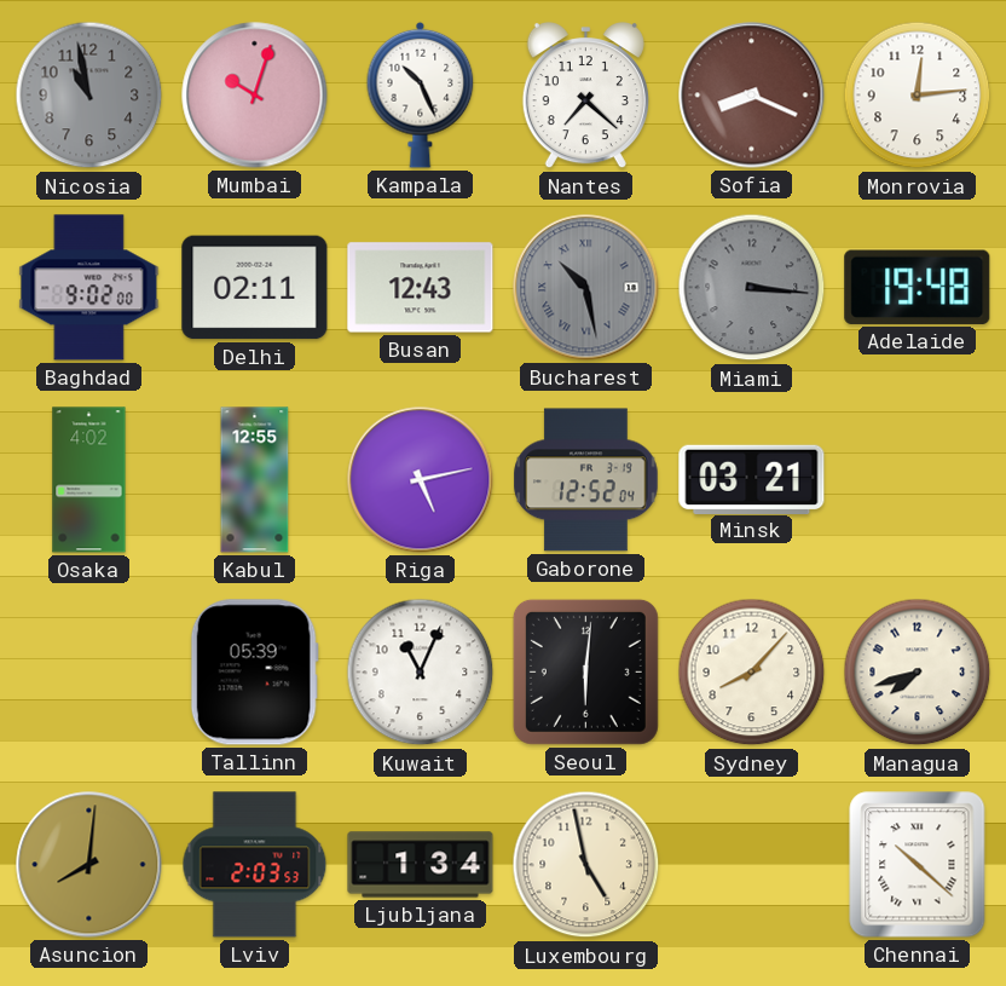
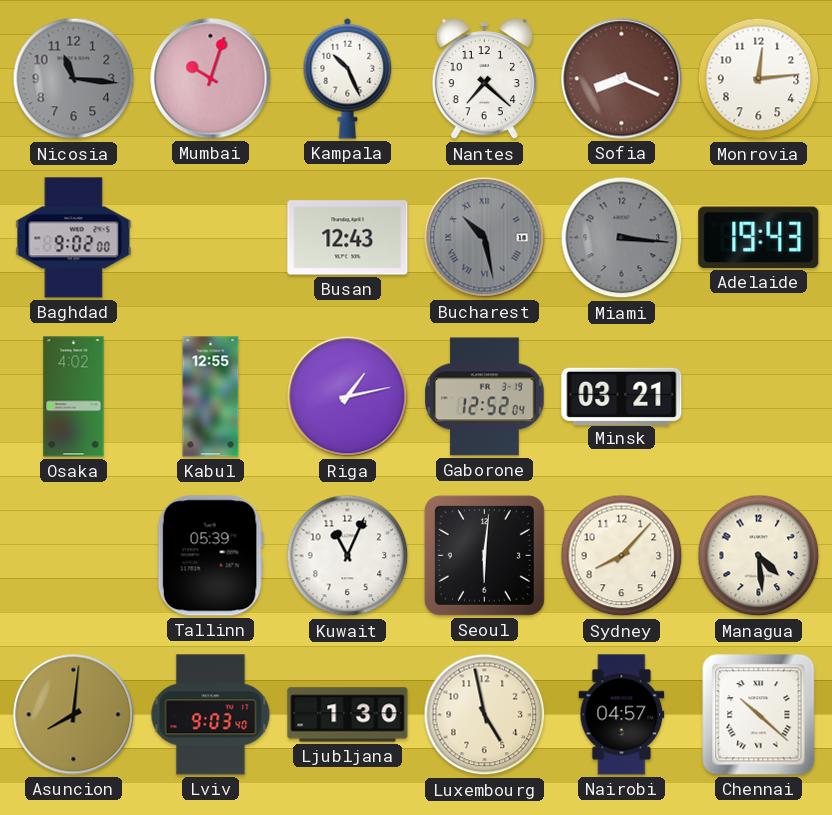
Nicosia: 10:58 -> 11:16 (74, 79)
Delhi: 02:11 -> none (255, 288)
Adelaide: 19:48 -> 19:43 (759, 237)
Riga: 5:13 -> 1:13 (348, 397)
Managua: 7:42 -> 4:29 (759, 556)
Lviv: 2:03 -> 9:03 (211, 715)
Ljubljana: 1:34 -> 1:30 (348, 715)
Nairobi: none -> 04:57 (622, 715)
